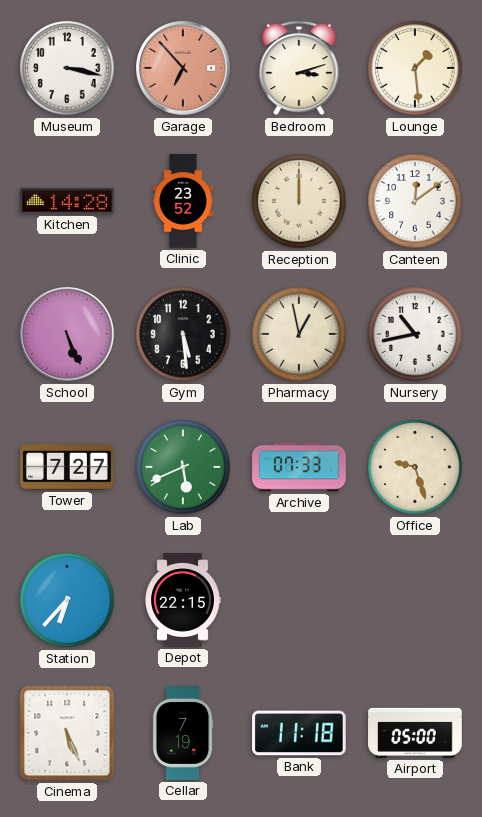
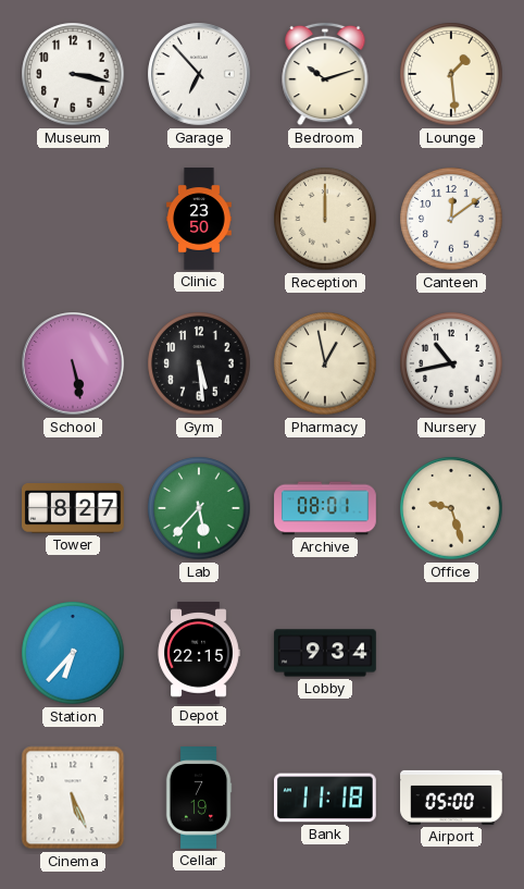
Garage dial: salmon -> white (199, 74)
Bedroom: 3:12 -> 10:12 (325, 74)
Kitchen: 14:28 -> none (68, 201)
Clinic: 23:52 -> 23:50 (199, 219)
School: 5:26 -> 5:28 (73, 363)
Tower: 7:27 -> 8:27 (74, 509)
Lab: 5:41 -> 5:37 (199, 508)
Archive: 07:33 -> 08:01 (325, 508)
Lobby: none -> 9:34 (325, 653)
